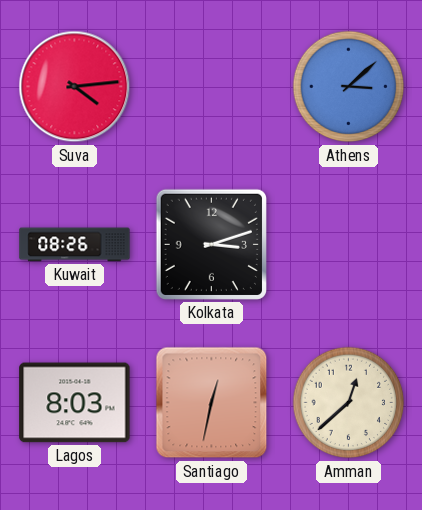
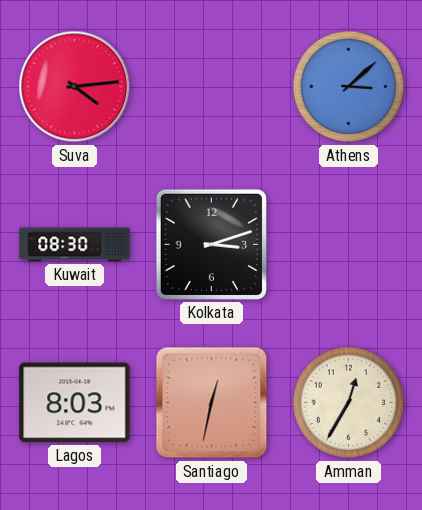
Kuwait: 08:26 -> 08:30 (75, 245)
Amman: 12:38 -> 12:35 (349, 403)
